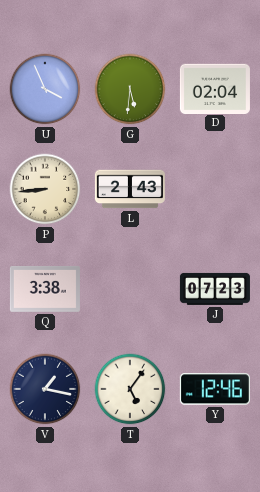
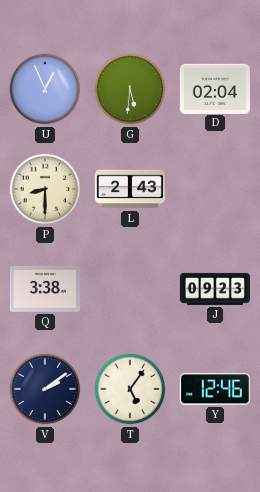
U: 3:56 -> 12:56 (45, 89)
P: 8:44 -> 8:30 (45, 189)
J: 07:23 -> 09:23 (215, 289)
V: 1:17 -> 2:09 (45, 389)
